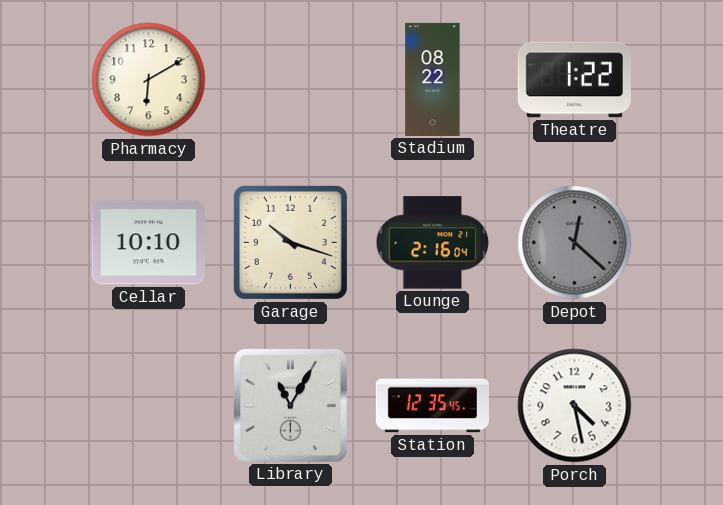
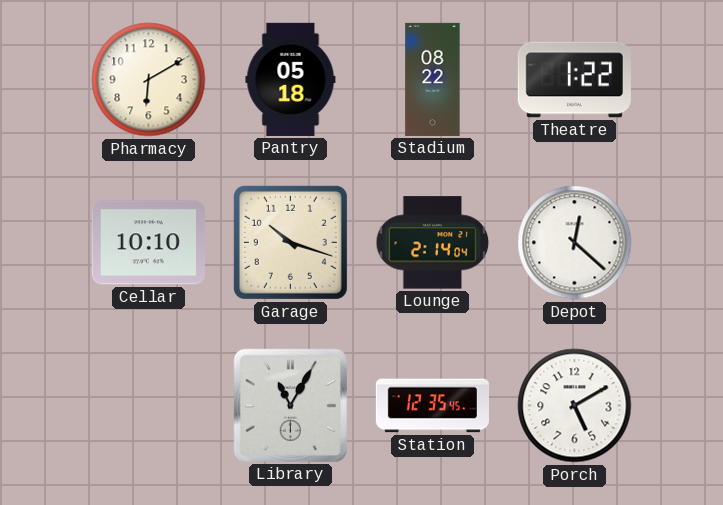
Pantry: none -> 05:18 (291, 79)
Lounge: 2:16 -> 2:14 (433, 243)
Depot dial: grey -> white (575, 243)
Porch: 4:28 -> 5:10 (575, 406)
